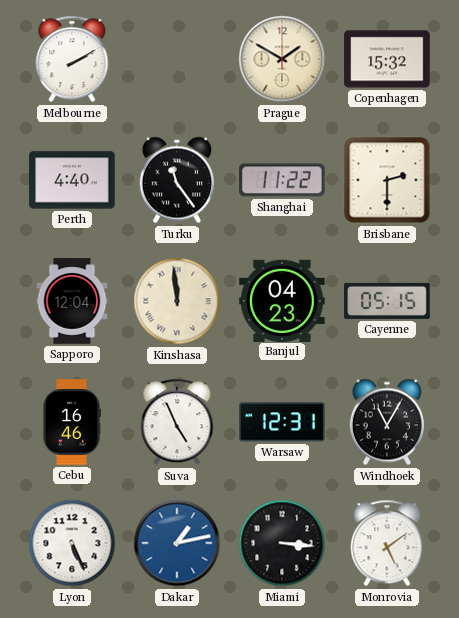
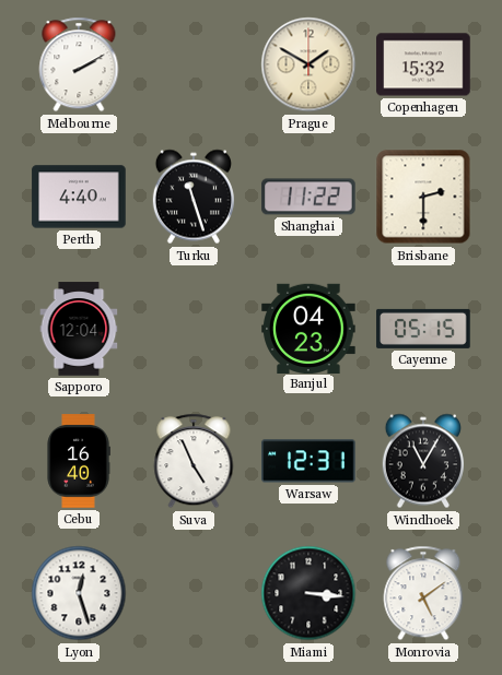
Turku: 11:24 -> 11:27 (194, 197)
Kinshasa: 11:59 -> none (177, 301)
Cebu: 16:46 -> 16:40 (79, 461)
Lyon: 5:26 -> 12:27 (79, 593)
Dakar: 1:13 -> none (177, 543)
